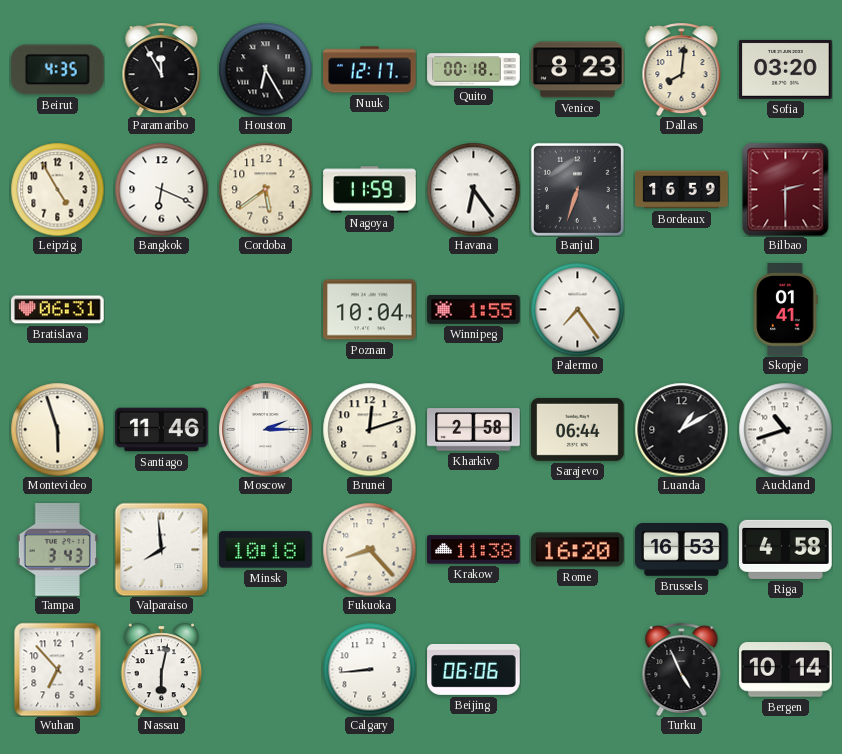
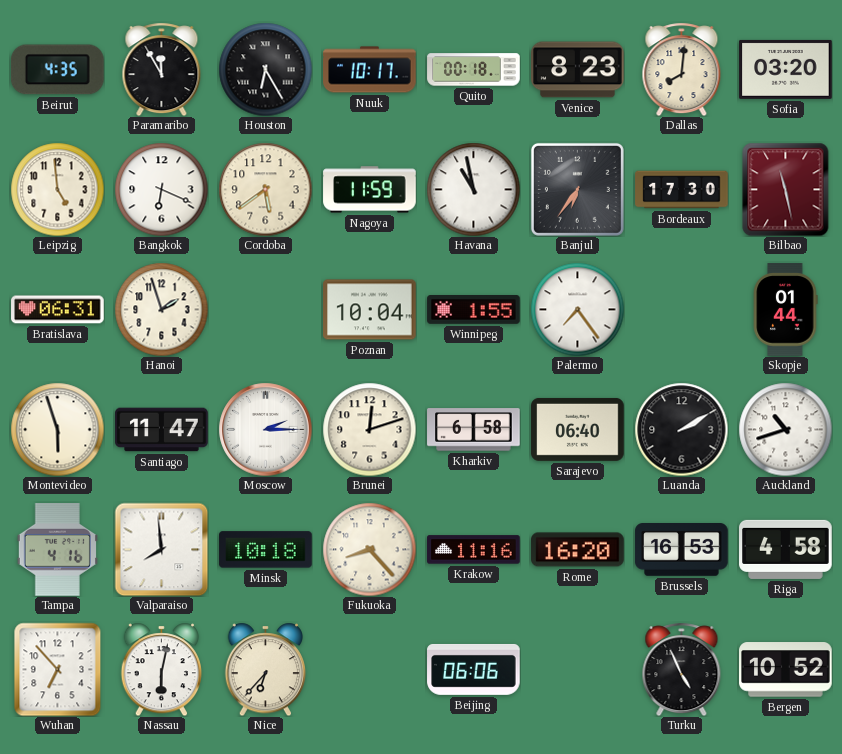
Nuuk: 12:17 -> 10:17 (370, 70)
Leipzig: 4:55 -> 4:59 (57, 189)
Havana: 6:24 -> 10:58 (473, 189)
Banjul: 6:33 -> 6:36 (577, 189)
Bordeaux: 16:59 -> 17:30 (682, 190)
Bilbao: 2:30 -> 11:28 (786, 189)
Hanoi: none -> 1:57 (161, 309)
Skopje: 01:41 -> 01:44 (785, 310)
Santiago: 11:46 -> 11:47 (162, 430)
Kharkiv: 2:58 -> 6:58 (474, 430)
Sarajevo: 06:44 -> 06:40 (578, 429)
Luanda: 1:10 -> 2:10 (681, 429)
Tampa: 3:43 -> 4:16 (57, 550)
Krakow: 11:38 -> 11:16 (474, 550)
Nice: none -> 6:37 (266, 669)
Calgary: 8:44 -> none (369, 669)
Bergen: 10:14 -> 10:52 (786, 670)
